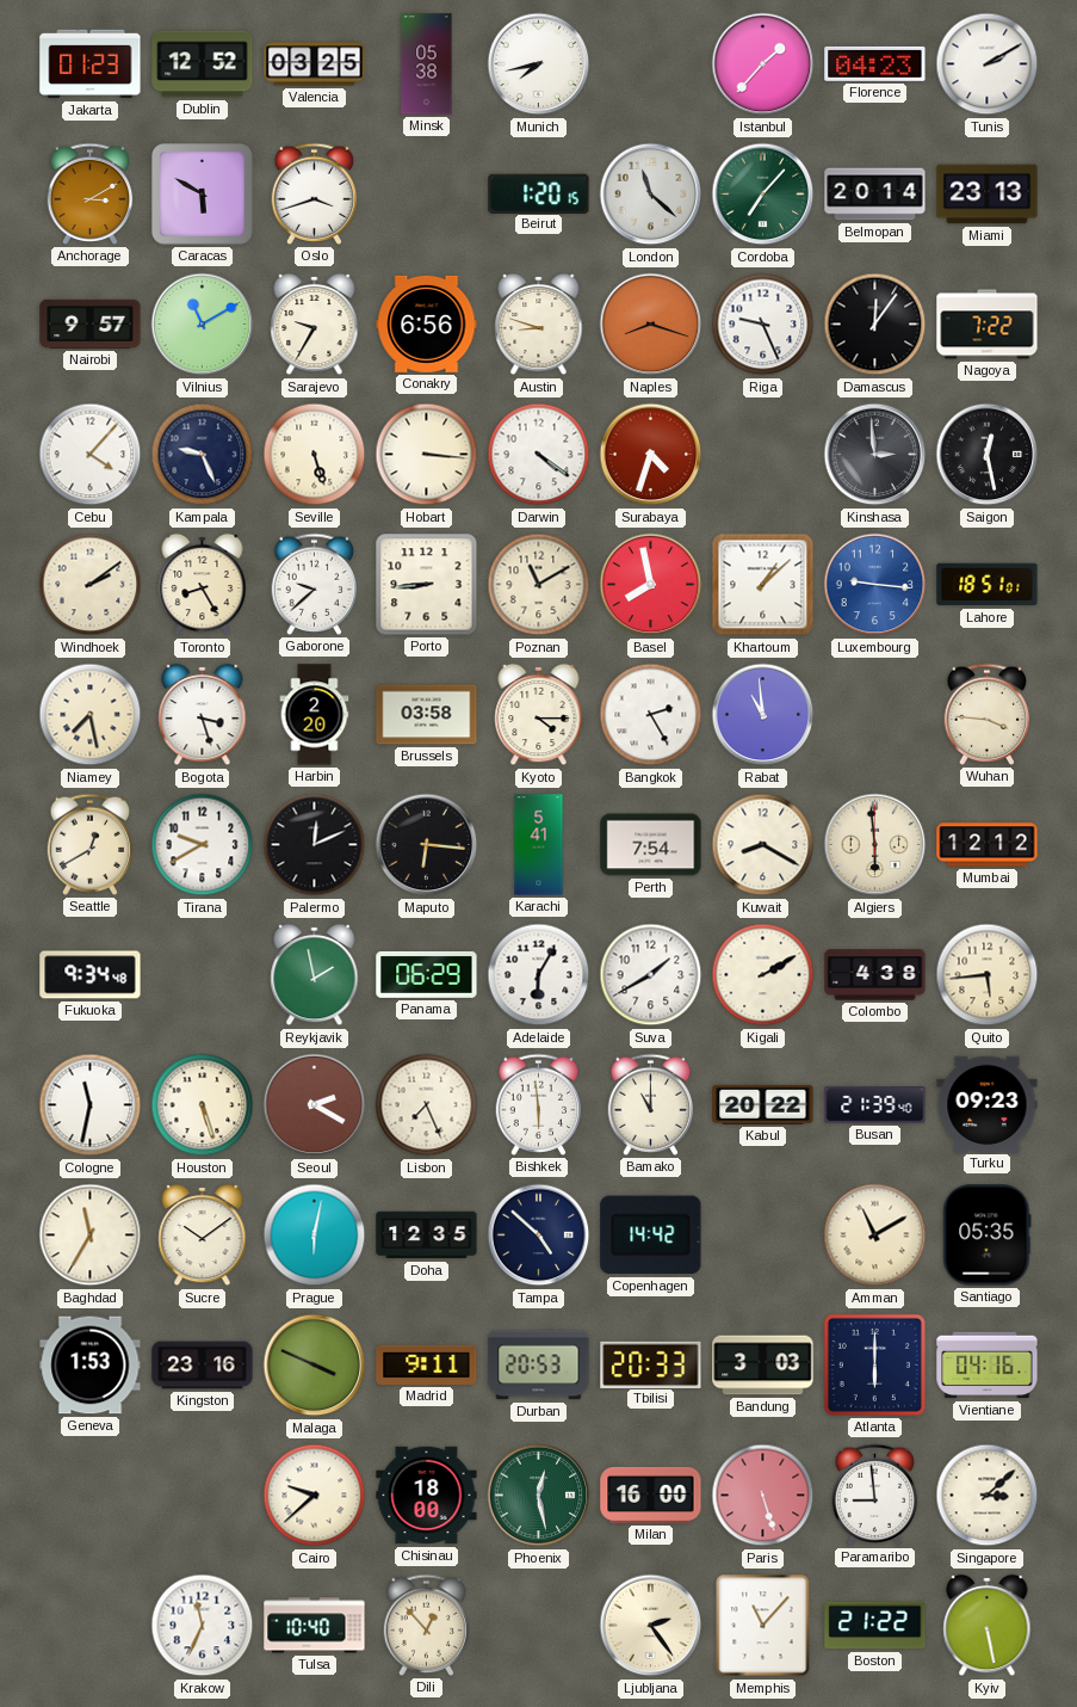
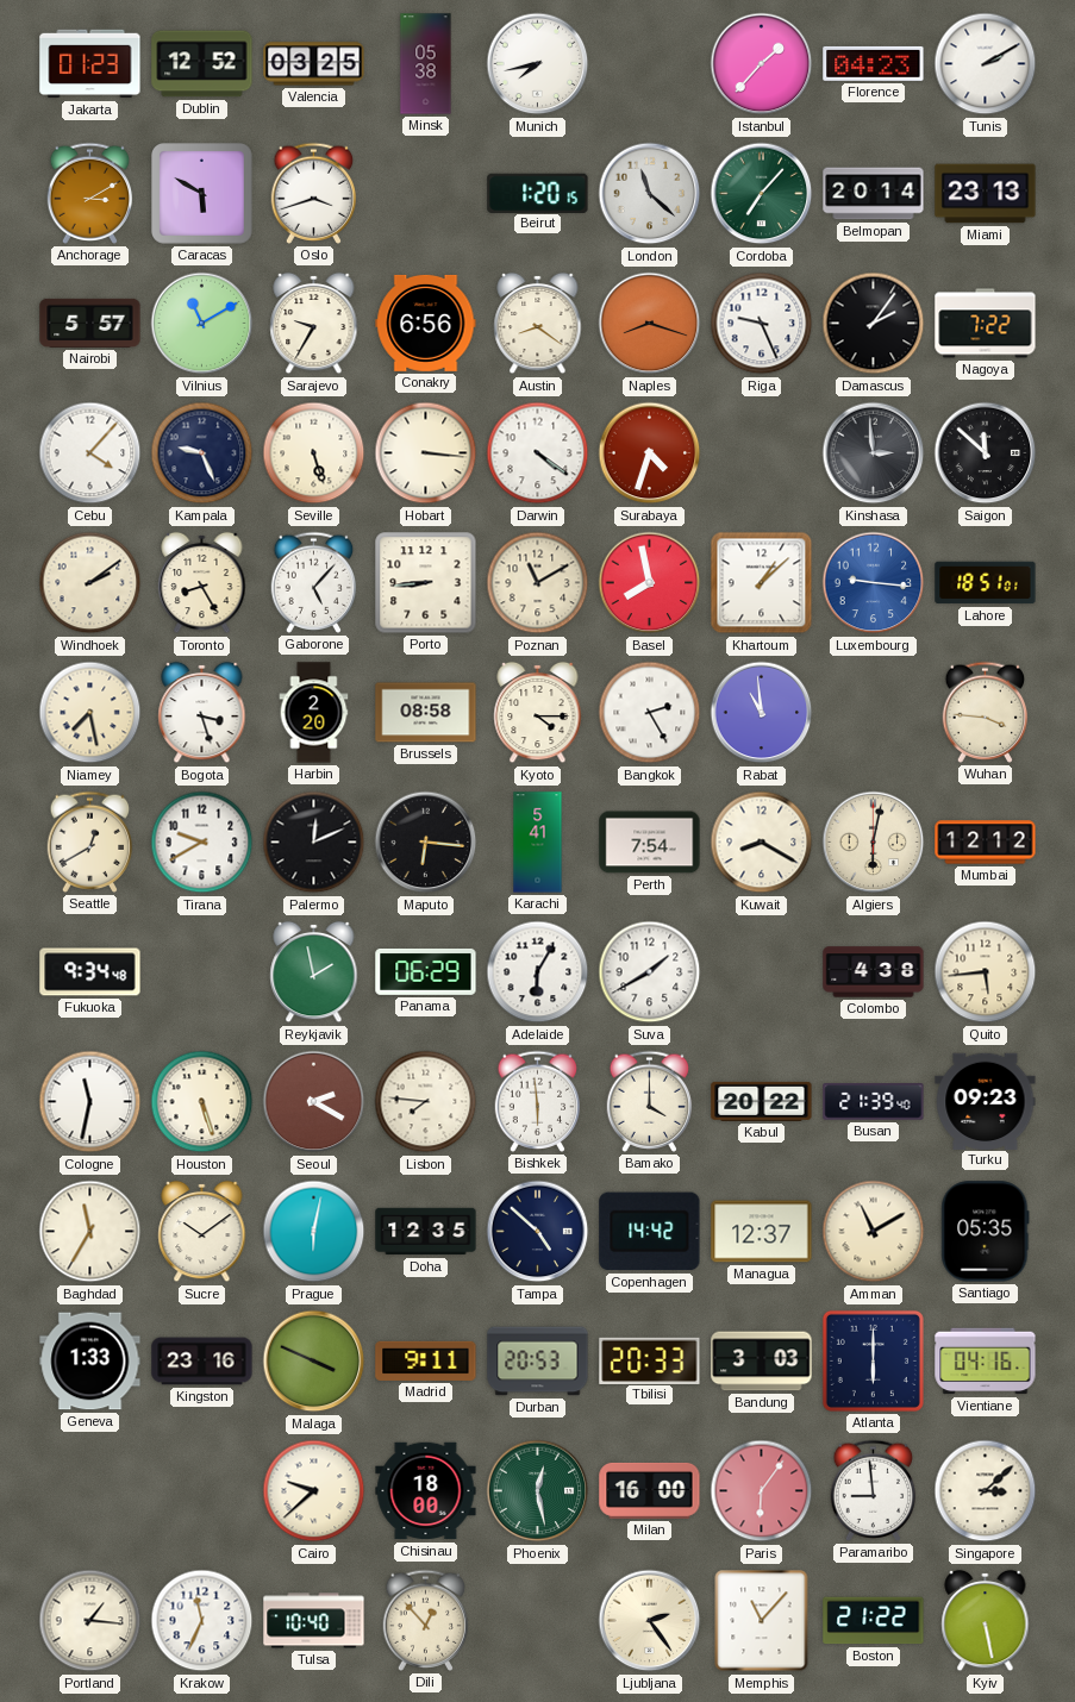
Nairobi: 9:57 -> 5:57 (90, 323)
Austin: 8:48 -> 8:21 (538, 324)
Damascus: 12:06 -> 2:06 (874, 324)
Saigon: 12:28 -> 11:52 (986, 453)
Gaborone: 9:38 -> 5:07 (314, 582)
Brussels: 03:58 -> 08:58 (426, 713)
Algiers: 5:59 -> 6:02 (874, 843)
Kigali: 2:10 -> none (763, 975)
Lisbon: 7:26 -> 7:46 (426, 1102)
Bamako: 11:00 -> 4:00 (650, 1101)
Managua: none -> 12:37 (762, 1232)
Geneva: 1:53 -> 1:33 (90, 1362)
Paris: 5:27 -> 6:06 (762, 1491)
Portland: none -> 1:16 (90, 1621)
